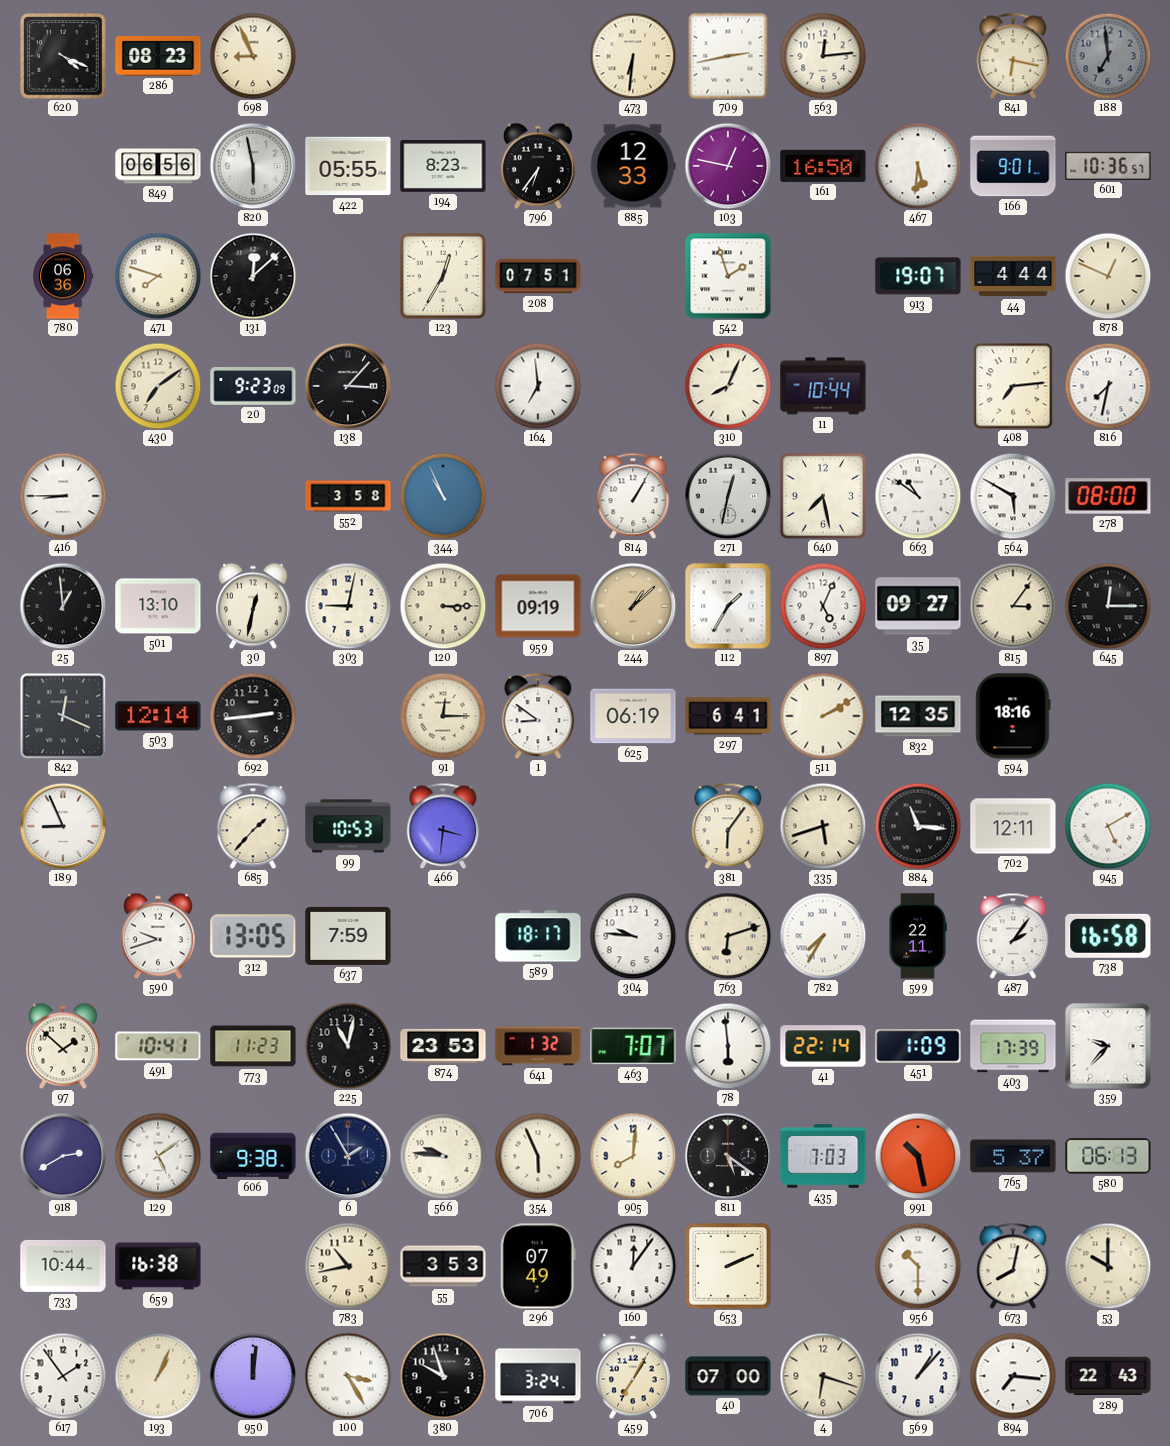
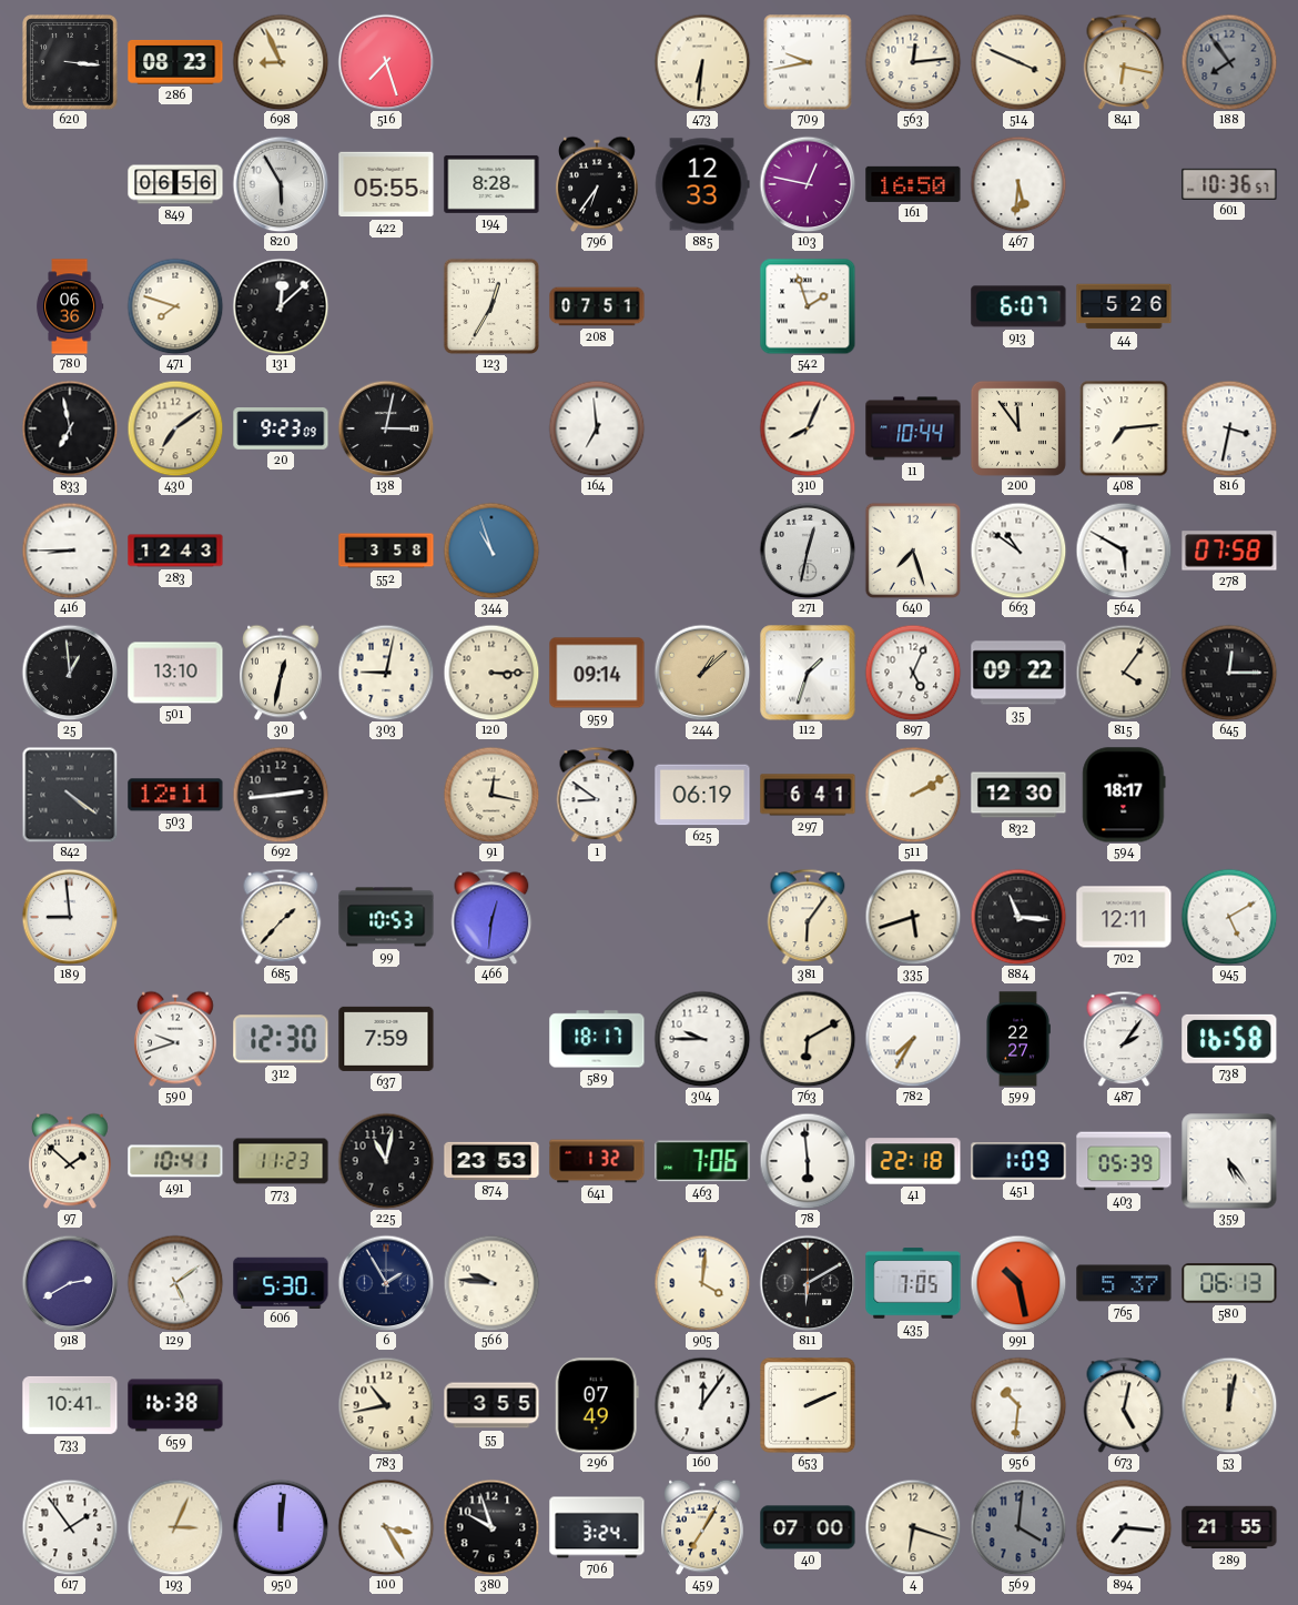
620: 4:19 -> 3:16 (71, 63)
516: none -> 7:27 (386, 62)
709: 2:43 -> 9:43 (808, 62)
514: none -> 3:49 (1018, 62)
188: 6:59 -> 7:54 (1229, 62)
820: 5:58 -> 5:55 (281, 184)
194: 8:23 -> 8:28 (491, 184)
166: 9:01 -> none (1013, 166)
913: 19:07 -> 6:07 (1018, 306)
44: 4:44 -> 5:26 (1124, 306)
878: 12:49 -> none (1108, 276)
833: none -> 6:58 (70, 428)
138: 3:07 -> 3:02 (386, 428)
200: none -> 11:54 (1018, 428)
816: 7:32 -> 3:32 (1229, 428)
283: none -> 12:43 (175, 551)
344: 10:56 -> 10:57 (491, 551)
814: 1:05 -> none (633, 496)
640: 7:28 -> 7:27 (912, 549)
278: 08:00 -> 07:58 (1229, 551)
959: 09:19 -> 09:14 (597, 673)
112: 1:35 -> 1:33 (808, 673)
35: 09:27 -> 09:22 (1018, 673)
815: 3:06 -> 4:06 (1124, 673)
842: 12:19 -> 4:21 (70, 795)
503: 12:14 -> 12:11 (175, 795)
91: 12:15 -> 12:17 (491, 795)
832: 12:35 -> 12:30 (1018, 795)
594: 18:16 -> 18:17 (1124, 795)
189: 8:56 -> 8:59 (70, 917)
466: 3:31 -> 12:31 (491, 917)
312: 13:05 -> 12:30 (281, 1039)
304: 9:46 -> 9:45 (702, 1039)
763: 6:12 -> 6:10 (808, 1039)
599: 22:11 -> 22:27 (1018, 1039)
463: 7:07 -> 7:06 (702, 1161)
41: 22:14 -> 22:18 (913, 1161)
403: 17:39 -> 05:39 (1124, 1161)
359: 9:37 -> 5:24 (1229, 1161)
606: 9:38 -> 5:30 (281, 1282)
354: 5:56 -> none (538, 1156)
905: 8:01 -> 4:01 (702, 1283)
811: 5:21 -> 6:10 (808, 1283)
435: 7:03 -> 7:05 (913, 1283)
733: 10:44 -> 10:41 (70, 1405)
55: 3:53 -> 3:55 (491, 1405)
956: 10:30 -> 10:31 (1018, 1405)
673: 8:02 -> 5:02 (1124, 1405)
53: 10:00 -> 12:02 (1229, 1405)
193: 1:04 -> 3:04 (175, 1527)
569: 1:07 -> 4:01 (1018, 1527)
569 dial: white -> grey (1018, 1527)
289: 22:43 -> 21:55 (1229, 1527)
